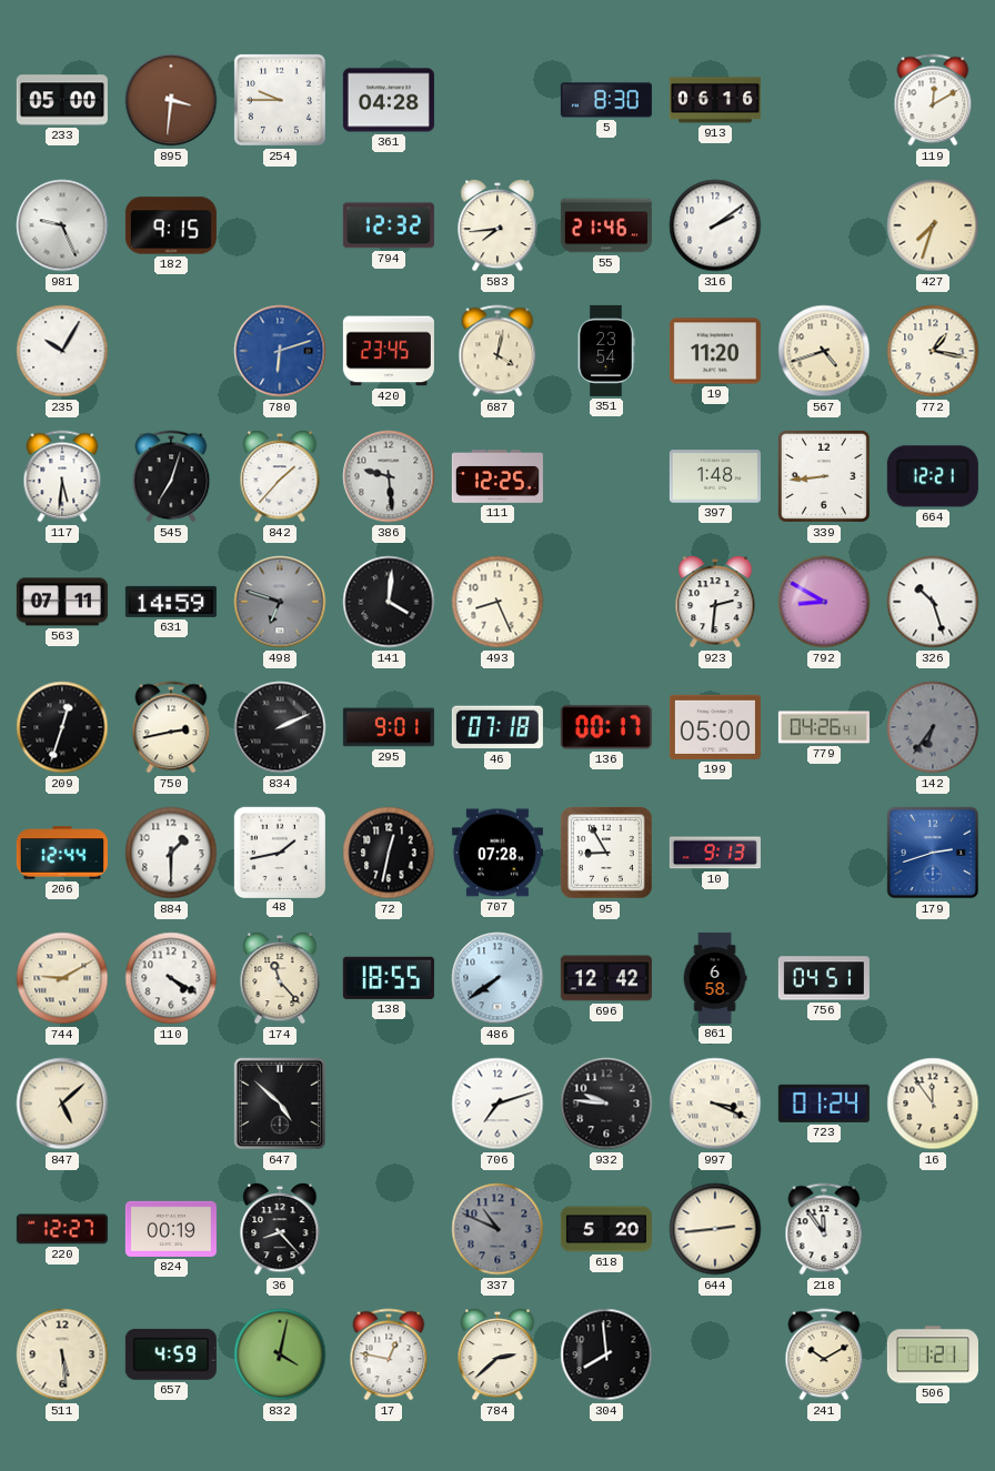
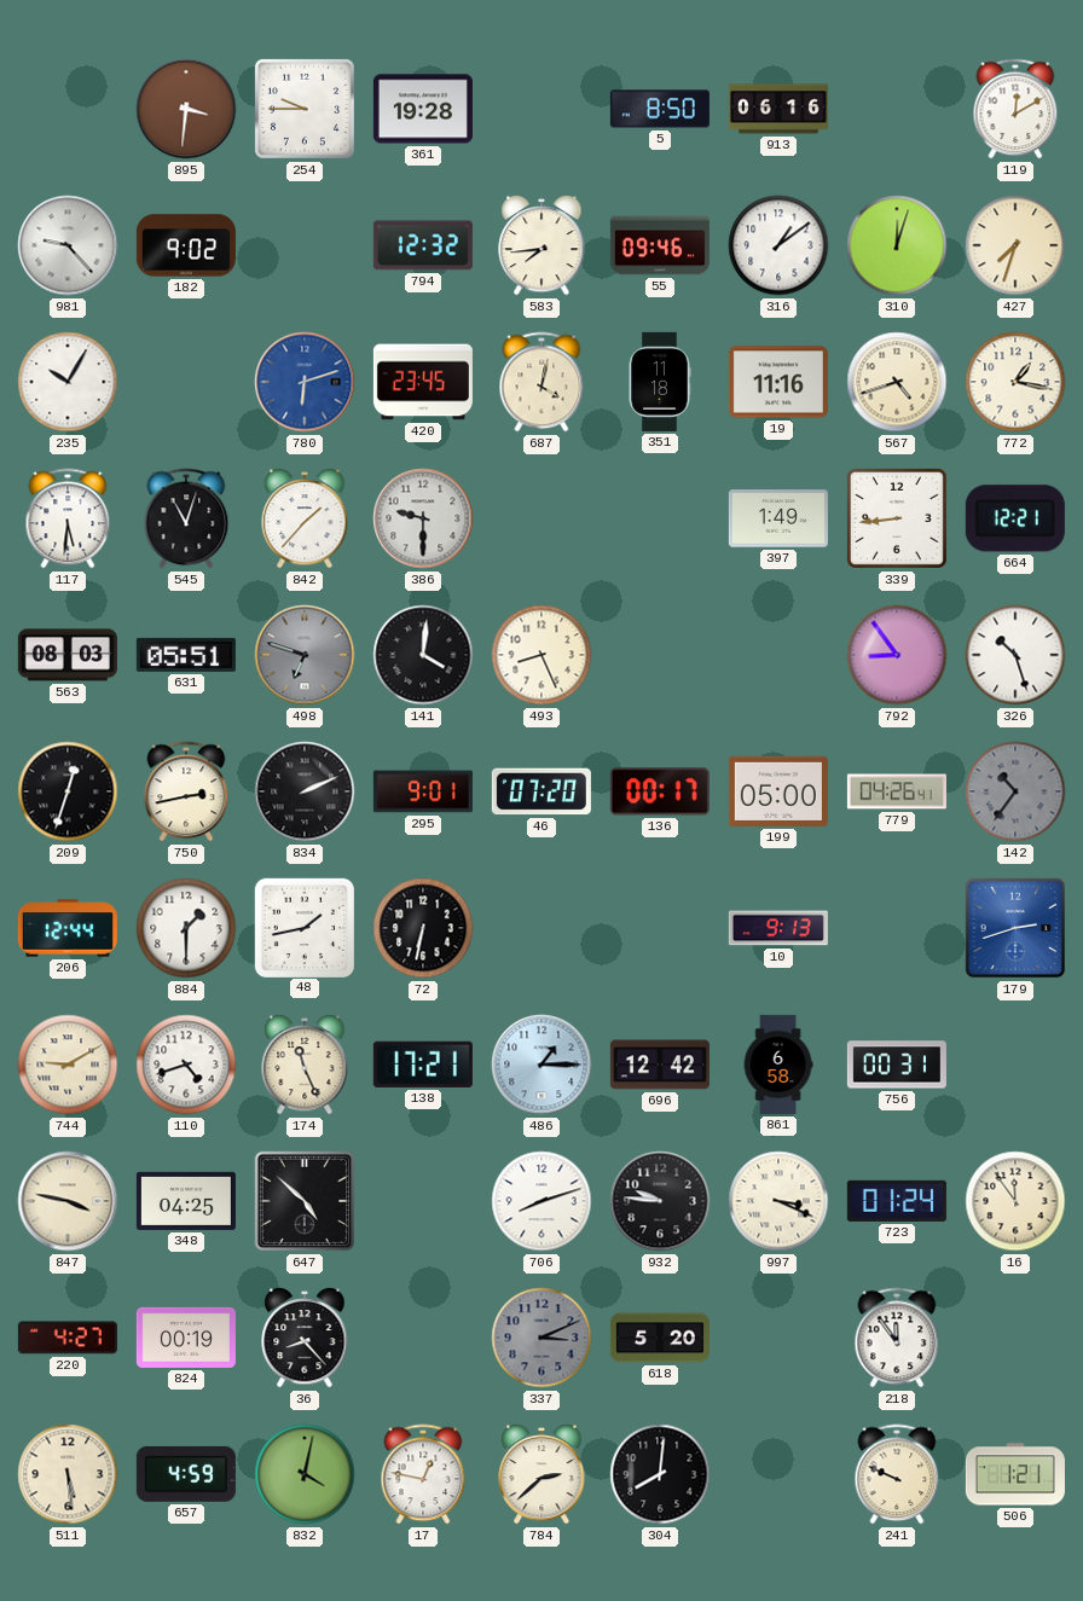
233: 05:00 -> none (62, 100)
361: 04:28 -> 19:28 (423, 109)
5: 8:30 -> 8:50 (660, 109)
981: 9:26 -> 9:23 (68, 245)
182: 9:15 -> 9:02 (186, 245)
55: 21:46 -> 09:46 (660, 245)
316: 2:09 -> 1:09 (778, 245)
310: none -> 12:03 (897, 245)
351: 23:54 -> 11:18 (660, 382)
19: 11:20 -> 11:16 (778, 382)
545: 7:03 -> 11:03 (186, 518)
386: 9:29 -> 9:30 (423, 518)
111: 12:25 -> none (497, 477)
397: 1:48 -> 1:49 (778, 518)
563: 07:11 -> 08:03 (68, 655)
631: 14:59 -> 05:51 (186, 655)
923: 2:31 -> none (715, 602)
792: 8:50 -> 8:54 (897, 655)
46: 07:18 -> 07:20 (541, 791)
142: 6:36 -> 10:36 (1015, 791)
72: 12:32 -> 6:32 (423, 928)
707: 07:28 -> none (497, 853)
95: 8:55 -> none (607, 854)
110: 4:20 -> 4:42 (186, 1065)
174: 11:23 -> 11:26 (305, 1065)
138: 18:55 -> 17:21 (423, 1065)
486: 7:39 -> 1:15 (541, 1065)
756: 04:51 -> 00:31 (897, 1065)
847: 5:08 -> 3:47 (68, 1201)
348: none -> 04:25 (186, 1201)
706: 7:12 -> 8:12 (541, 1201)
220: 12:27 -> 4:27 (68, 1338)
337: 10:49 -> 3:11 (541, 1338)
644: 2:44 -> none (715, 1229)
304: 7:59 -> 8:01 (660, 1474)
241: 10:10 -> 9:49 (897, 1474)
